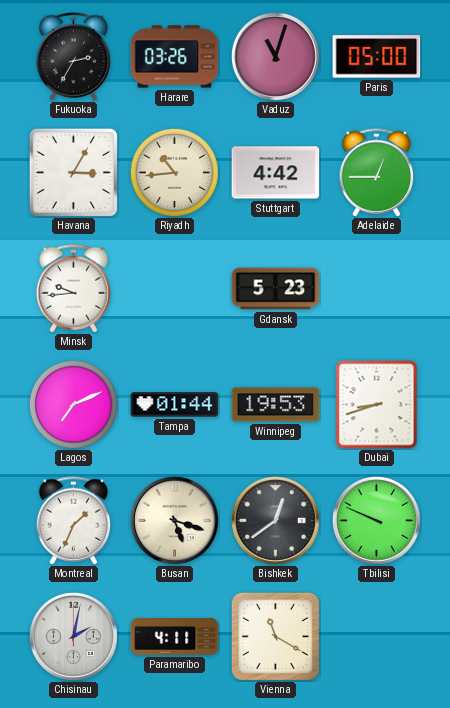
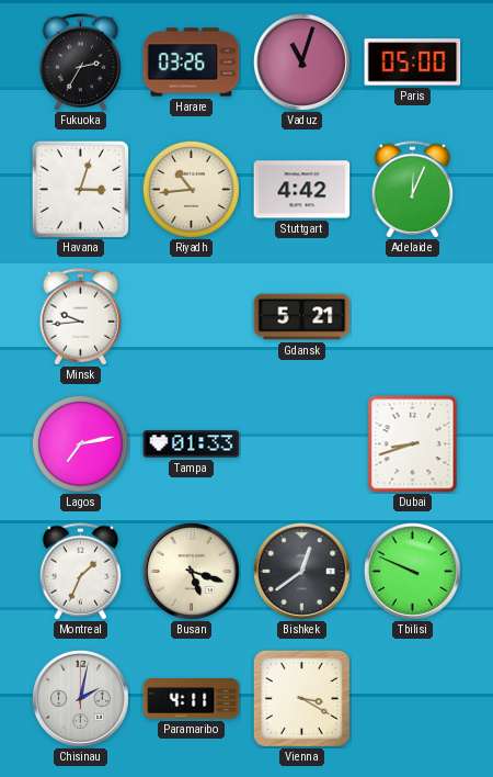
Havana: 3:05 -> 3:03 (80, 189)
Adelaide: 12:45 -> 12:04 (413, 190)
Gdansk: 5:23 -> 5:21 (302, 317)
Lagos: 7:11 -> 7:13 (80, 443)
Tampa: 01:44 -> 01:33 (192, 444)
Winnipeg: 19:53 -> none (276, 405)
Vienna: 11:20 -> 3:20 (301, 698)
